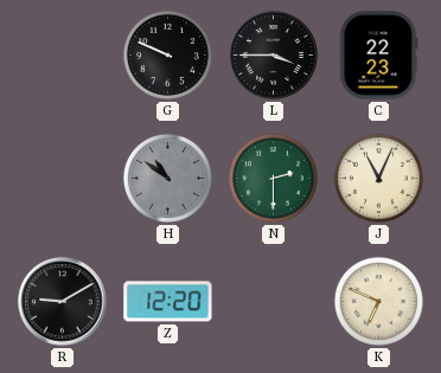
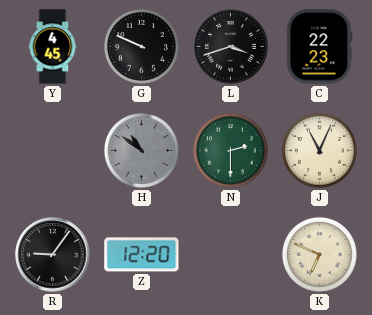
Y: none -> 4:45 (53, 47)
L: 3:45 -> 3:42 (231, 47)
R: 9:10 -> 9:06 (53, 255)
